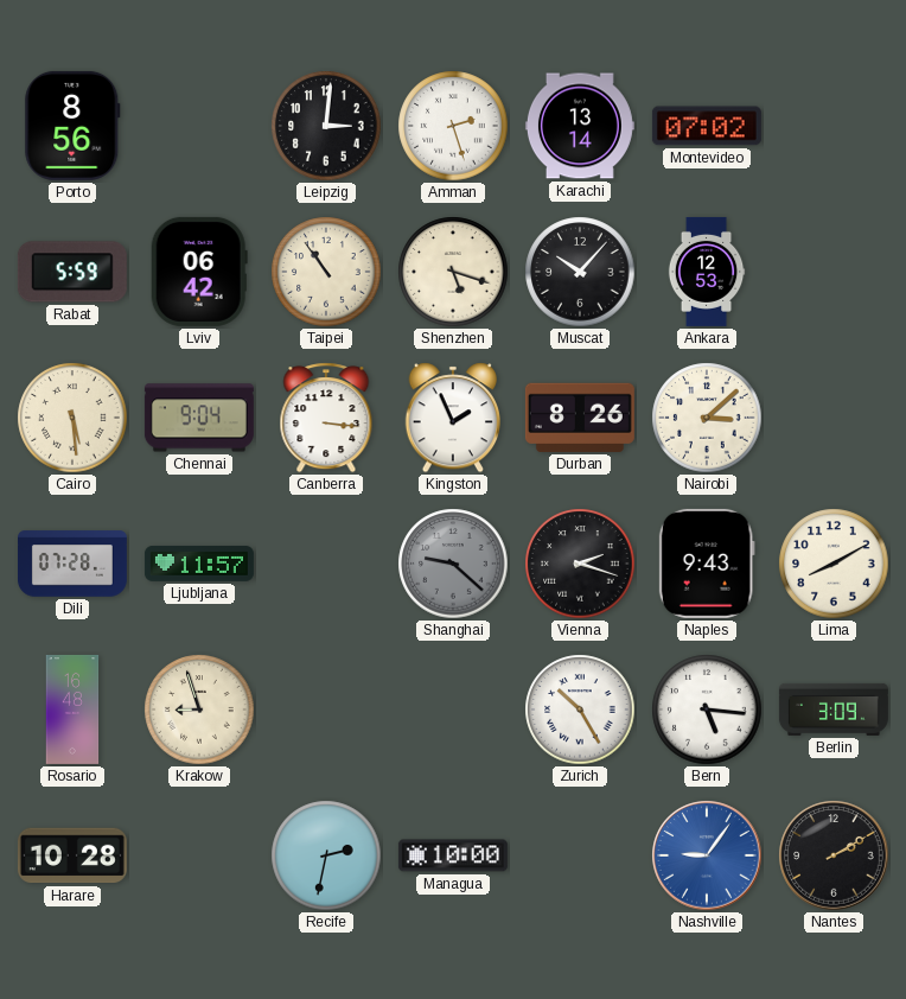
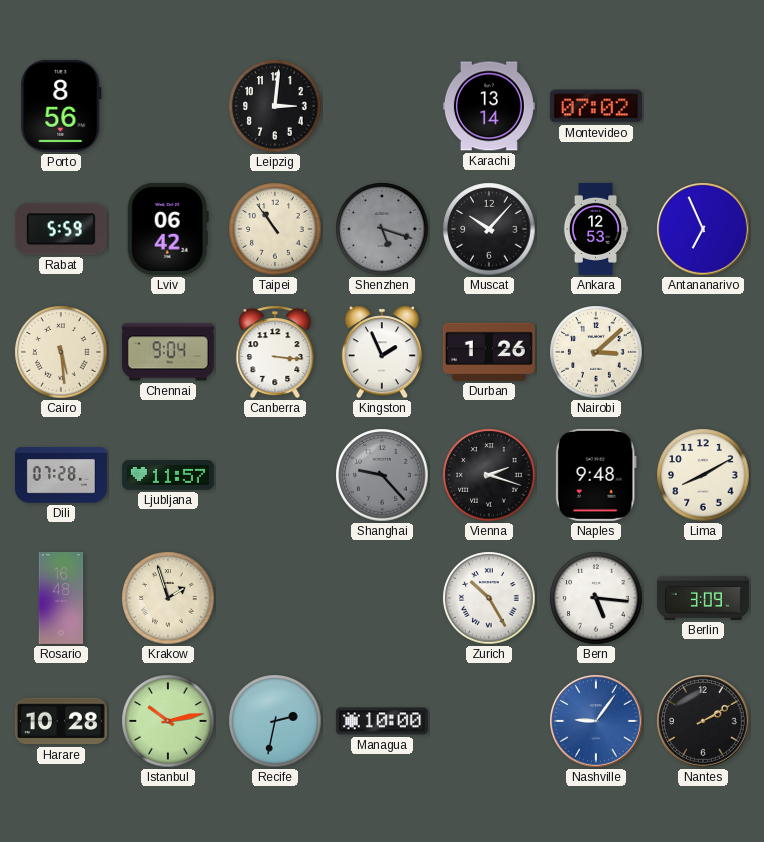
Amman: 2:27 -> none (453, 126)
Shenzhen dial: cream -> grey (382, 229)
Antananarivo: none -> 6:56 (703, 229)
Durban: 8:26 -> 1:26 (489, 352)
Shanghai: 9:22 -> 9:23 (382, 475)
Naples: 9:43 -> 9:48 (596, 475)
Krakow: 8:57 -> 1:57 (168, 598)
Istanbul: none -> 10:13 (168, 721)
